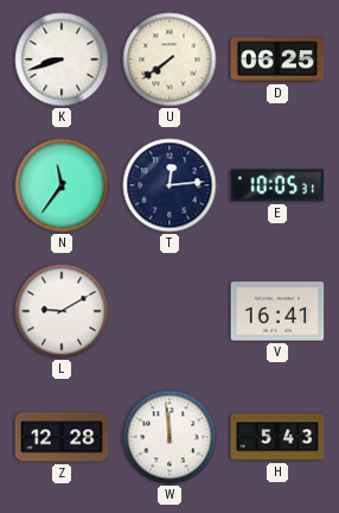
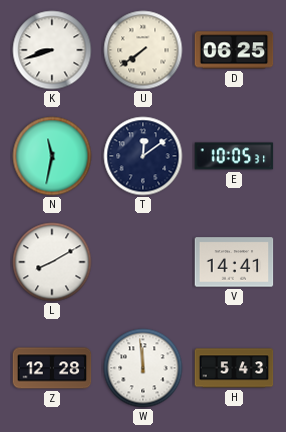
N: 11:36 -> 11:32 (52, 156)
T: 12:14 -> 12:09 (143, 156)
L: 9:10 -> 8:10 (52, 262)
V: 16:41 -> 14:41 (234, 262)
